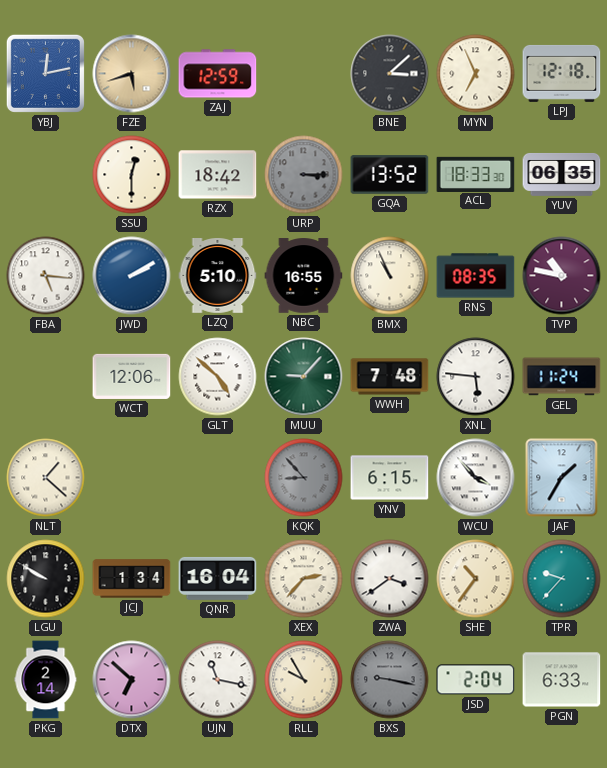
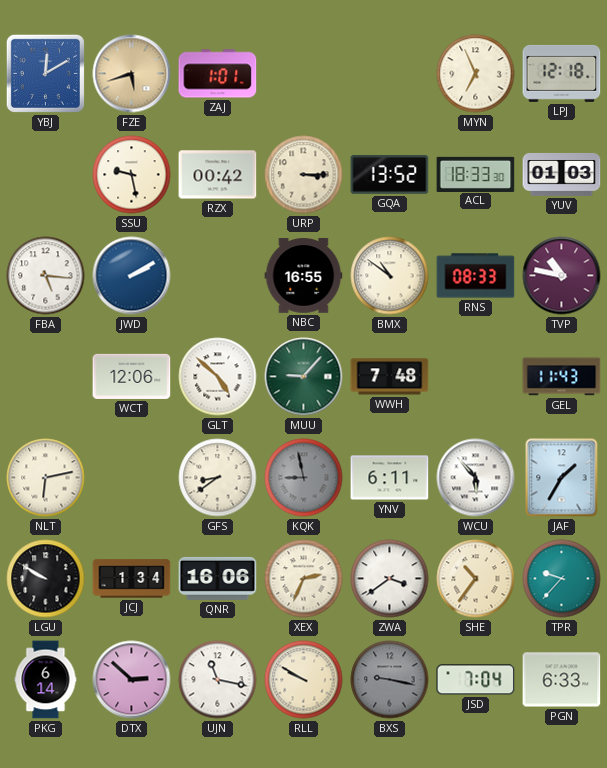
YBJ: 12:13 -> 12:10 (45, 73)
ZAJ: 12:59 -> 1:01 (218, 74)
BNE: 3:08 -> none (390, 74)
SSU: 12:30 -> 9:28 (132, 175)
RZX: 18:42 -> 00:42 (218, 175)
URP dial: grey -> cream (304, 175)
YUV: 06:35 -> 01:03 (562, 174)
LZQ: 5:10 -> none (218, 276)
BMX: 10:56 -> 10:51 (390, 276)
RNS: 08:35 -> 08:33 (476, 276)
XNL: 5:46 -> none (476, 377)
GEL: 11:24 -> 11:43 (562, 377)
NLT: 1:22 -> 6:13 (46, 478)
GFS: none -> 8:39 (218, 478)
KQK: 8:53 -> 8:58 (304, 478)
YNV: 6:15 -> 6:11 (390, 478)
WCU: 3:53 -> 5:53 (476, 478)
QNR: 16:04 -> 16:06 (218, 578)
XEX: 2:37 -> 2:34 (304, 579)
PKG: 2:14 -> 6:14 (46, 680)
DTX: 6:52 -> 2:52 (132, 680)
RLL: 9:55 -> 9:50 (304, 680)
JSD: 2:04 -> 7:04 (476, 680)
